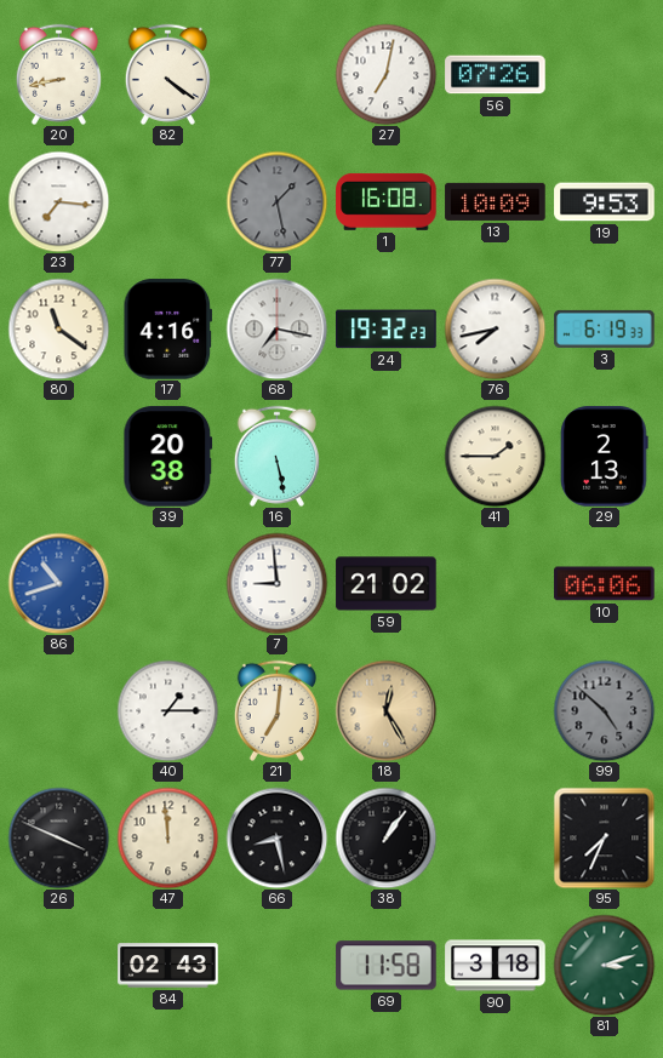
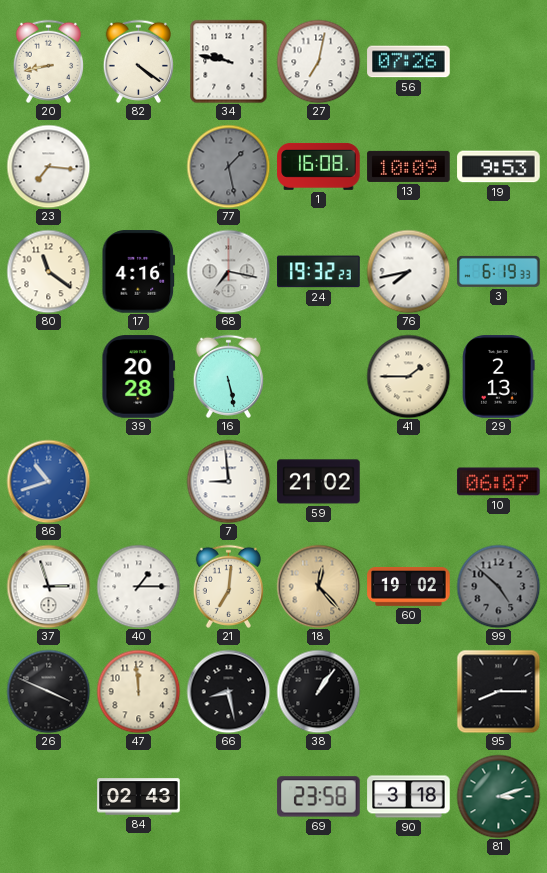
34: none -> 9:47 (229, 61)
39: 20:38 -> 20:28 (139, 377)
10: 06:06 -> 06:07 (499, 482)
37: none -> 2:57 (48, 586)
18: 12:25 -> 12:23 (318, 586)
60: none -> 19:02 (409, 587)
95: 7:34 -> 8:15 (498, 691)
69: 11:58 -> 23:58 (319, 797)
